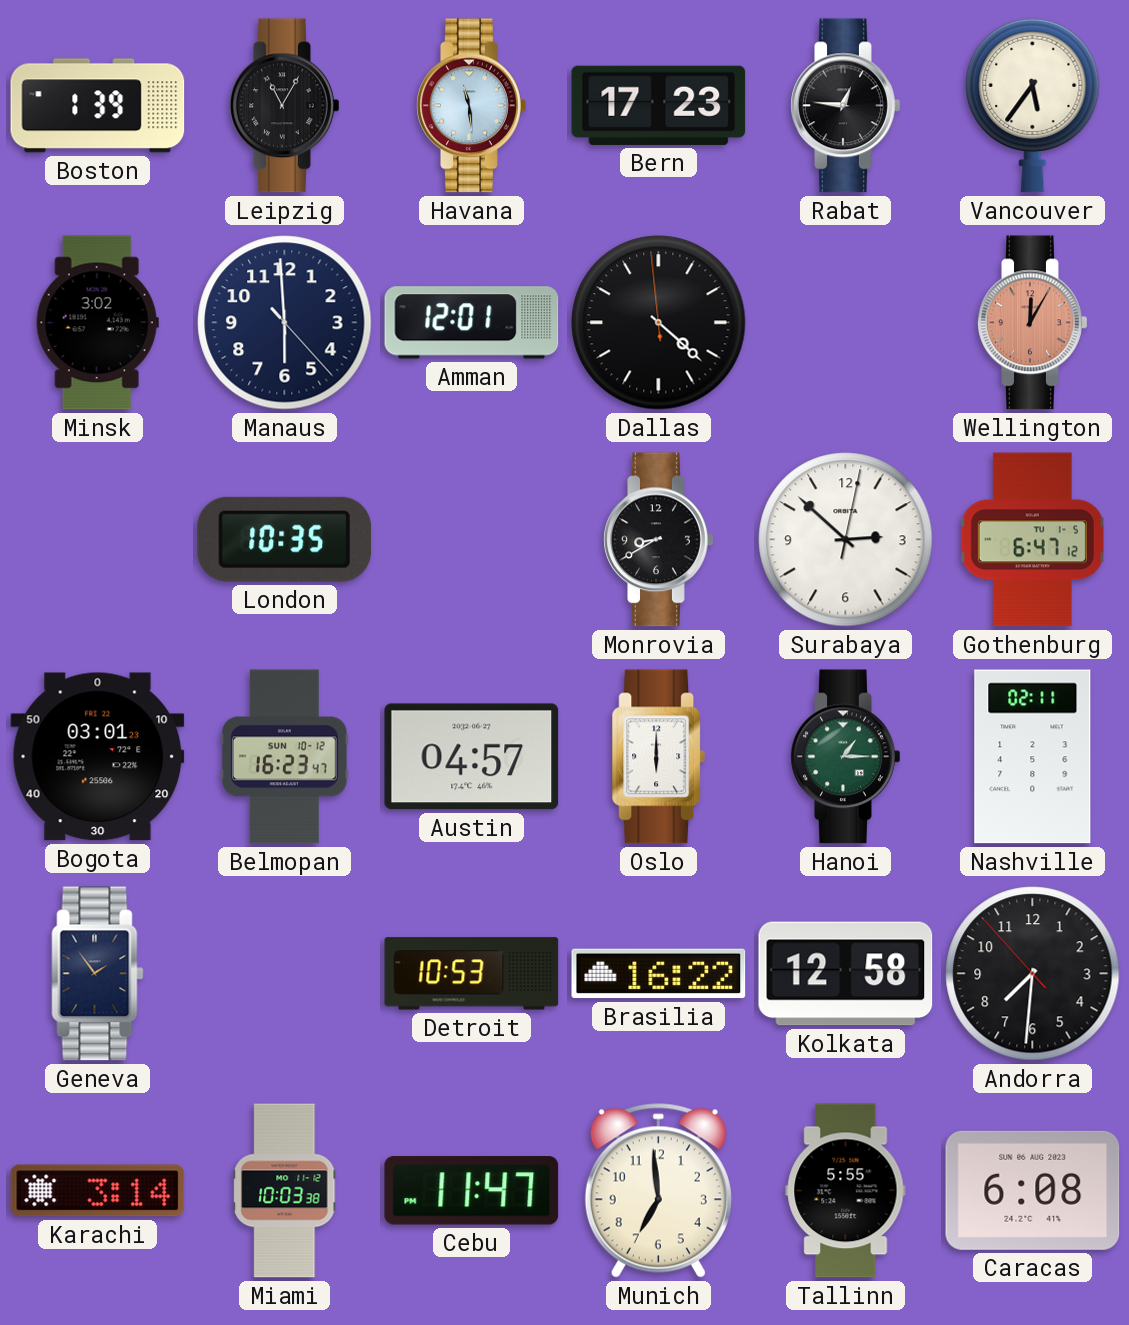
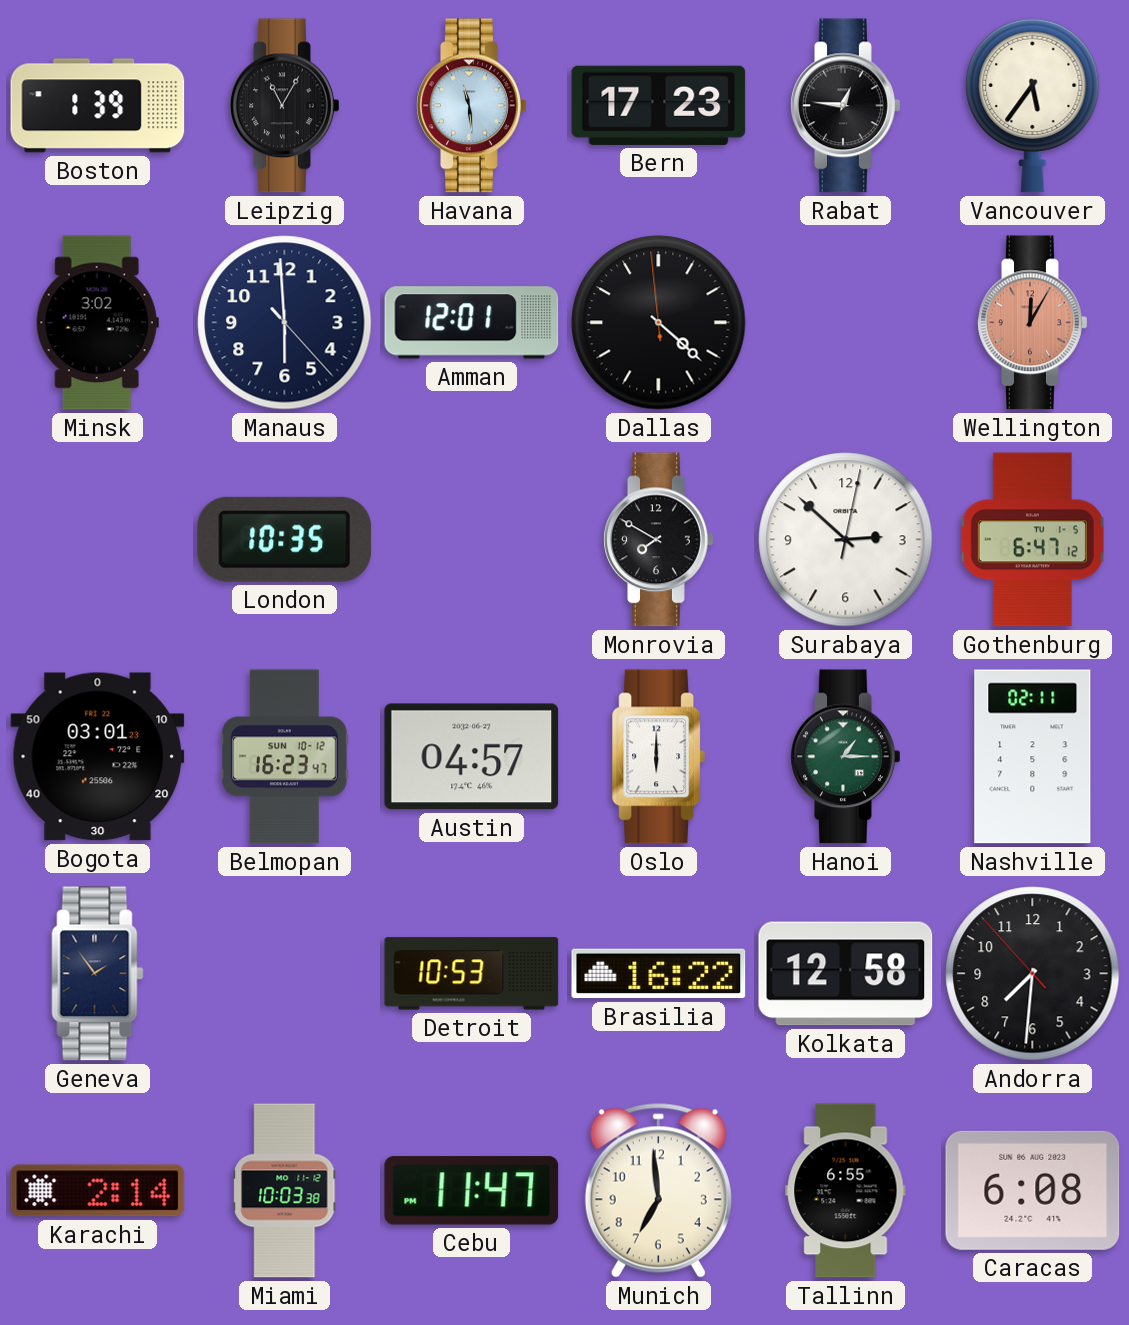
Monrovia: 8:40 -> 7:50 (659, 540)
Karachi: 3:14 -> 2:14 (98, 1191)
Tallinn: 5:55 -> 6:55 (846, 1191)
